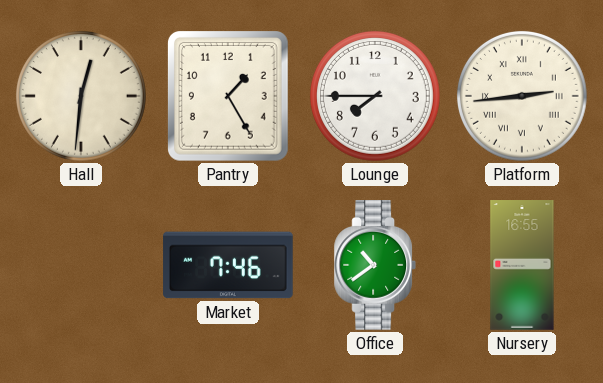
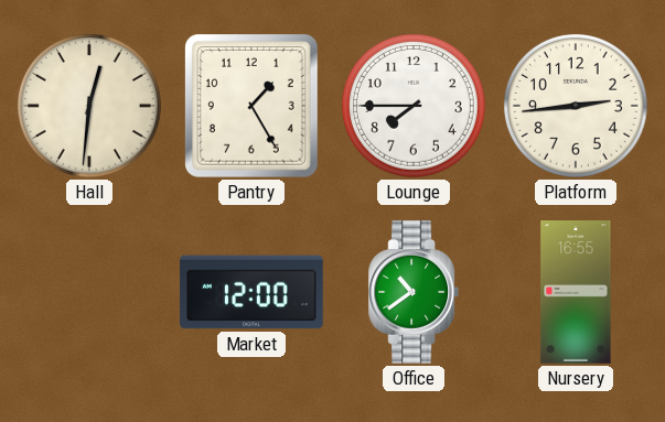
Platform numerals: Roman -> Arabic (576, 106)
Market: 7:46 -> 12:00 (251, 292)
